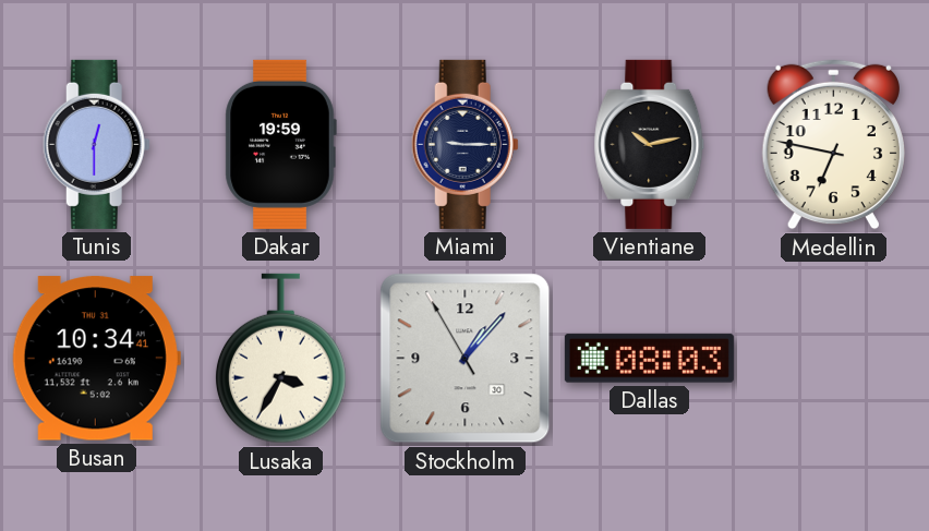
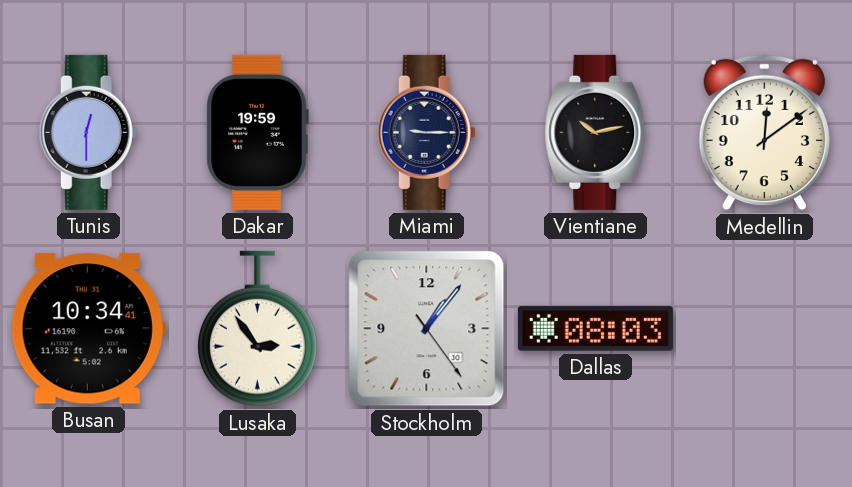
Medellin: 6:47 -> 12:09 (764, 133)
Lusaka: 3:35 -> 2:54 (257, 329)
Stockholm: 1:06:55 -> 1:06:24 (427, 329)
